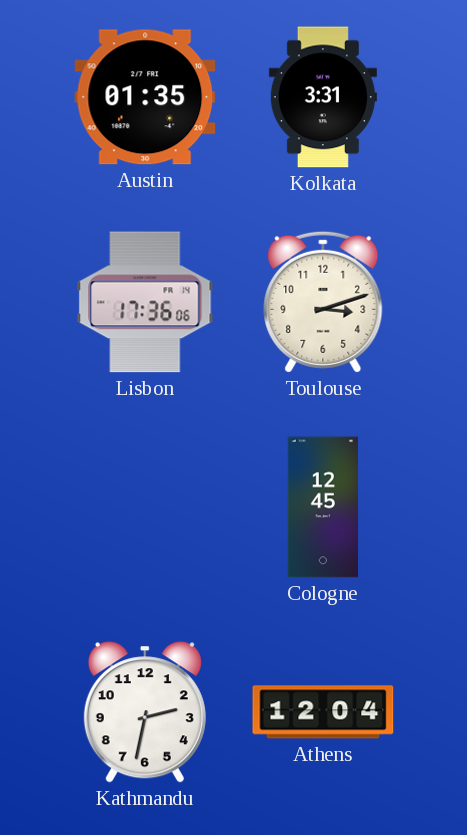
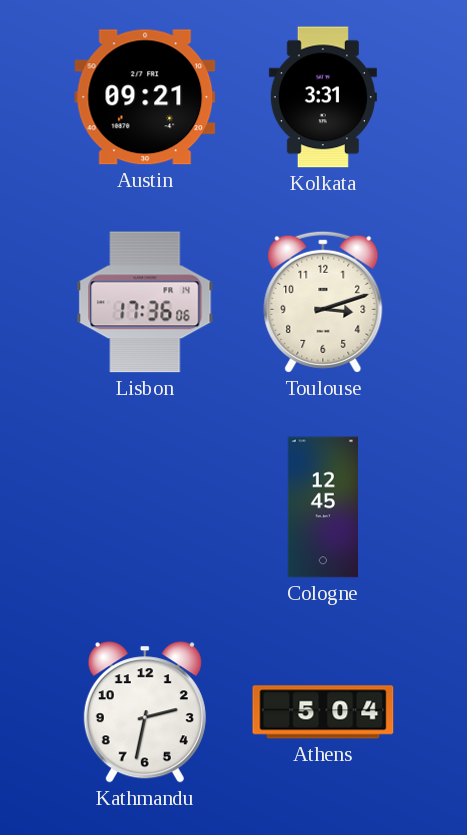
Austin: 01:35 -> 09:21 (145, 97)
Athens: 12:04 -> 5:04 (323, 712)
